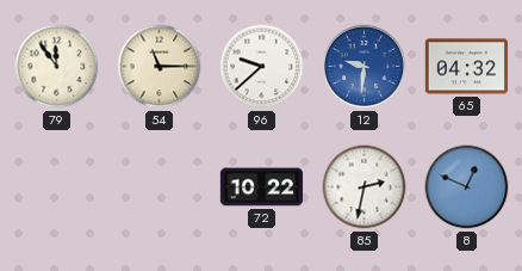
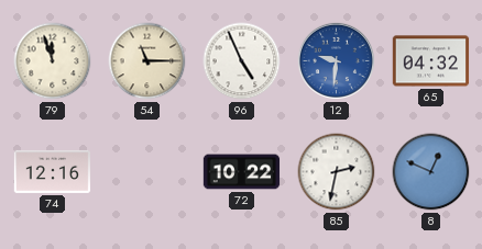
79: 11:54 -> 11:57 (53, 61)
96: 9:38 -> 4:56 (242, 61)
74: none -> 12:16 (53, 171)
